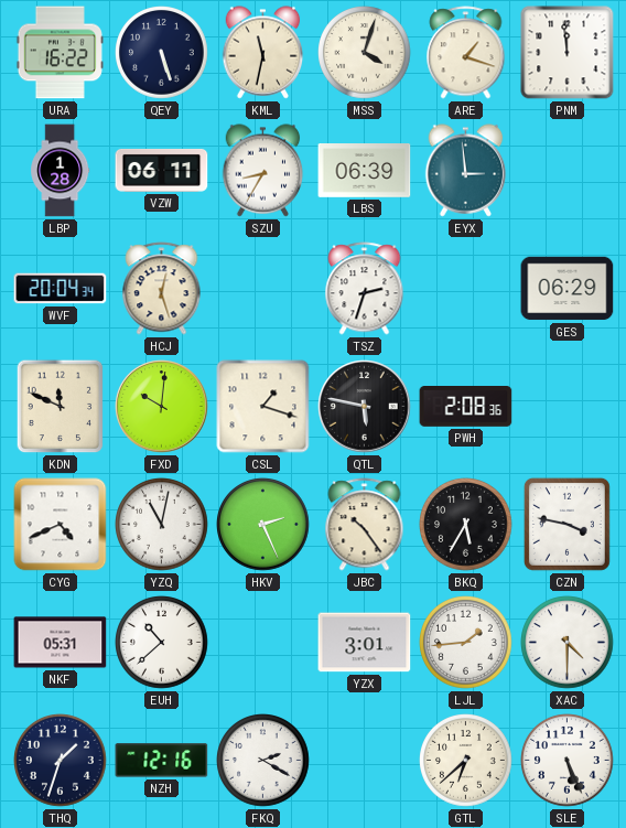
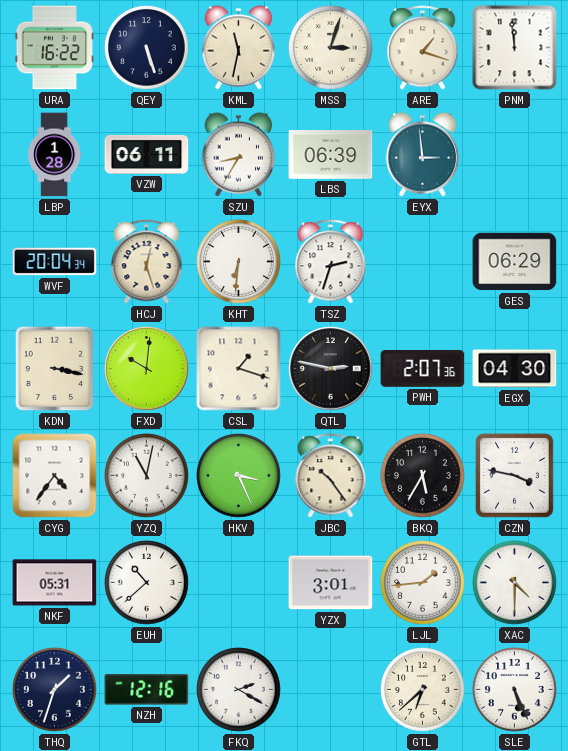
MSS: 4:03 -> 3:03 (331, 48)
KHT: none -> 6:31 (239, 262)
KDN: 11:49 -> 3:17 (55, 369)
QTL: 5:47 -> 2:47 (331, 369)
PWH: 2:08 -> 2:07 (423, 369)
EGX: none -> 04:30 (515, 369)
CYG: 4:41 -> 4:36 (55, 476)
HKV: 2:26 -> 3:26 (239, 476)
